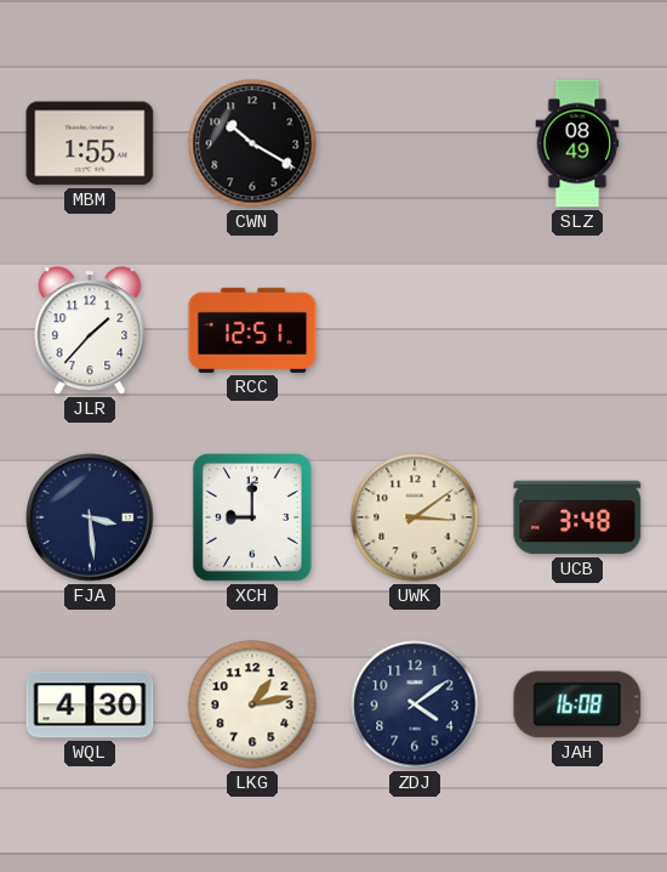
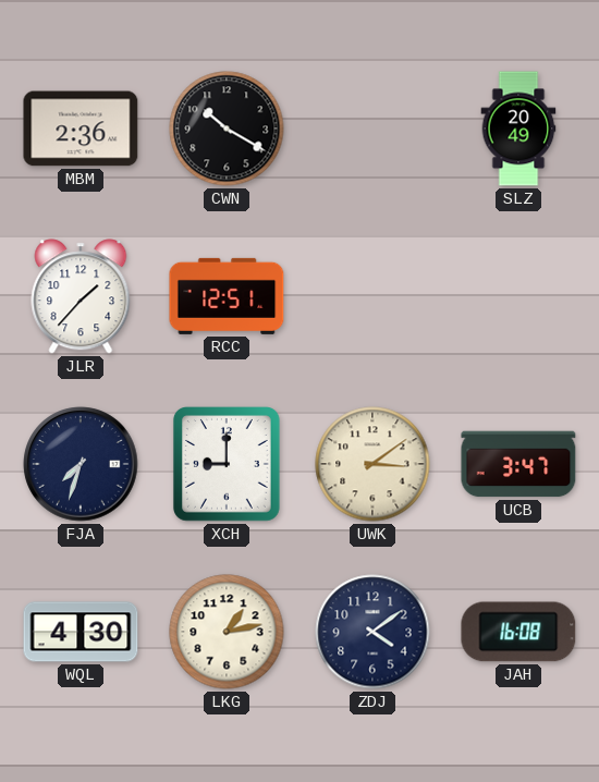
MBM: 1:55 -> 2:36 (81, 129)
SLZ: 08:49 -> 20:49 (518, 129)
FJA: 3:29 -> 7:33 (81, 464)
UCB: 3:48 -> 3:47 (518, 464)
